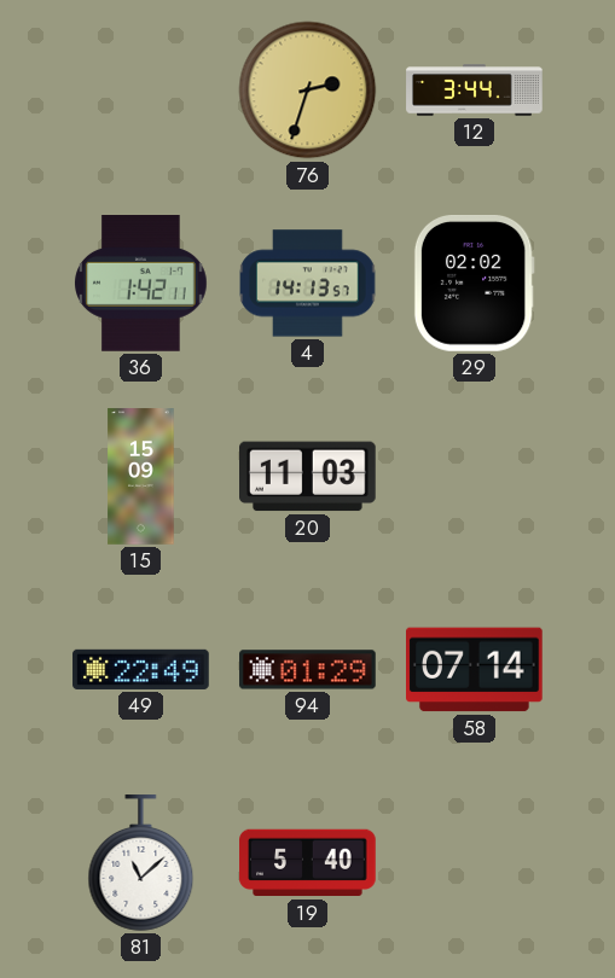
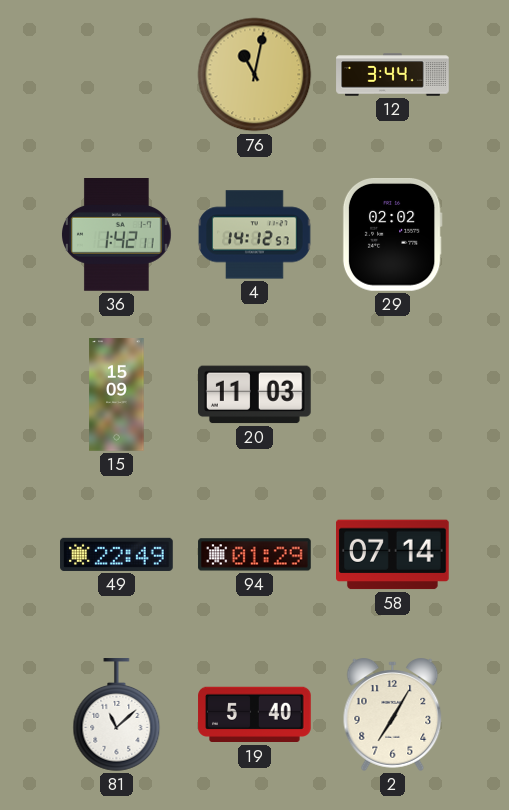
76: 2:33 -> 11:02 (255, 75)
4: 14:13 -> 14:12 (255, 235)
2: none -> 7:05 (393, 714)
